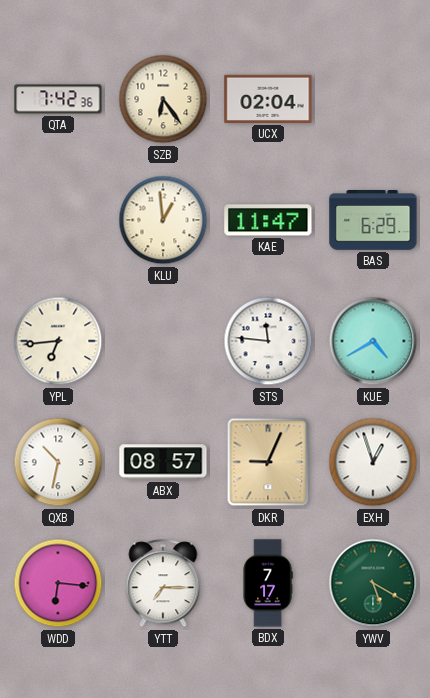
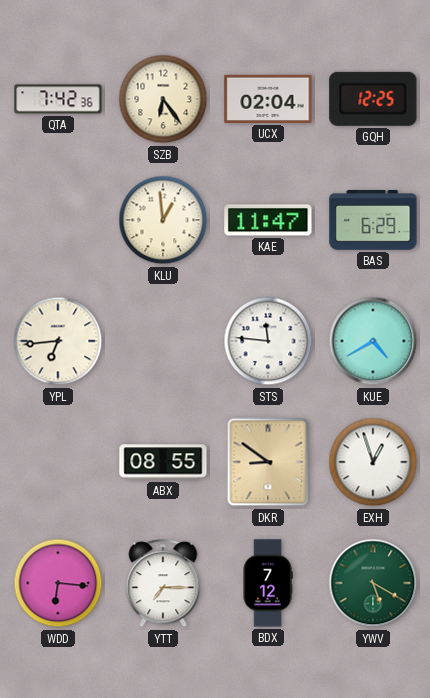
GQH: none -> 12:25 (373, 99)
QXB: 10:32 -> none (58, 462)
ABX: 08:57 -> 08:55 (163, 462)
DKR: 9:04 -> 8:51 (268, 462)
BDX: 7:17 -> 7:12 (268, 583)
